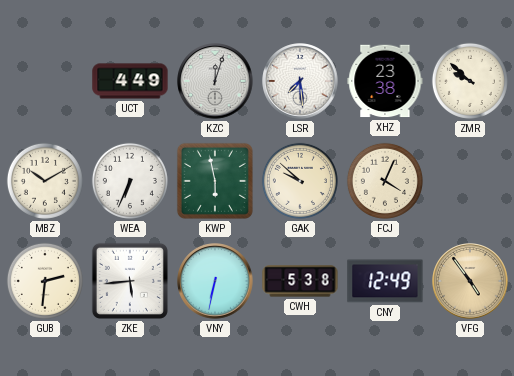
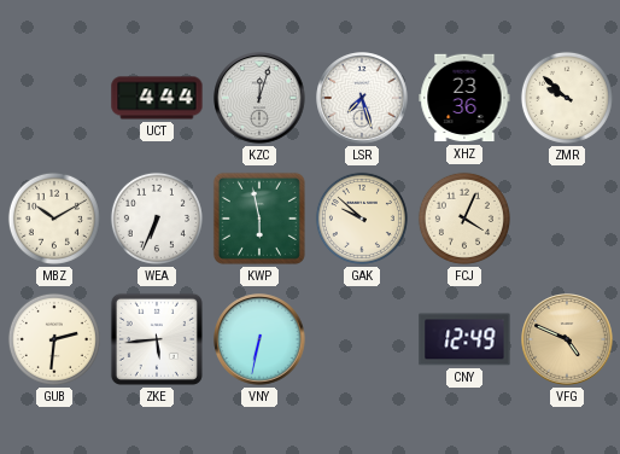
UCT: 4:49 -> 4:44 (157, 98)
LSR: 7:29 -> 7:27 (362, 98)
XHZ: 23:38 -> 23:36 (464, 98)
CWH: 5:38 -> none (300, 281)
VFG: 4:54 -> 4:49 (567, 339)
